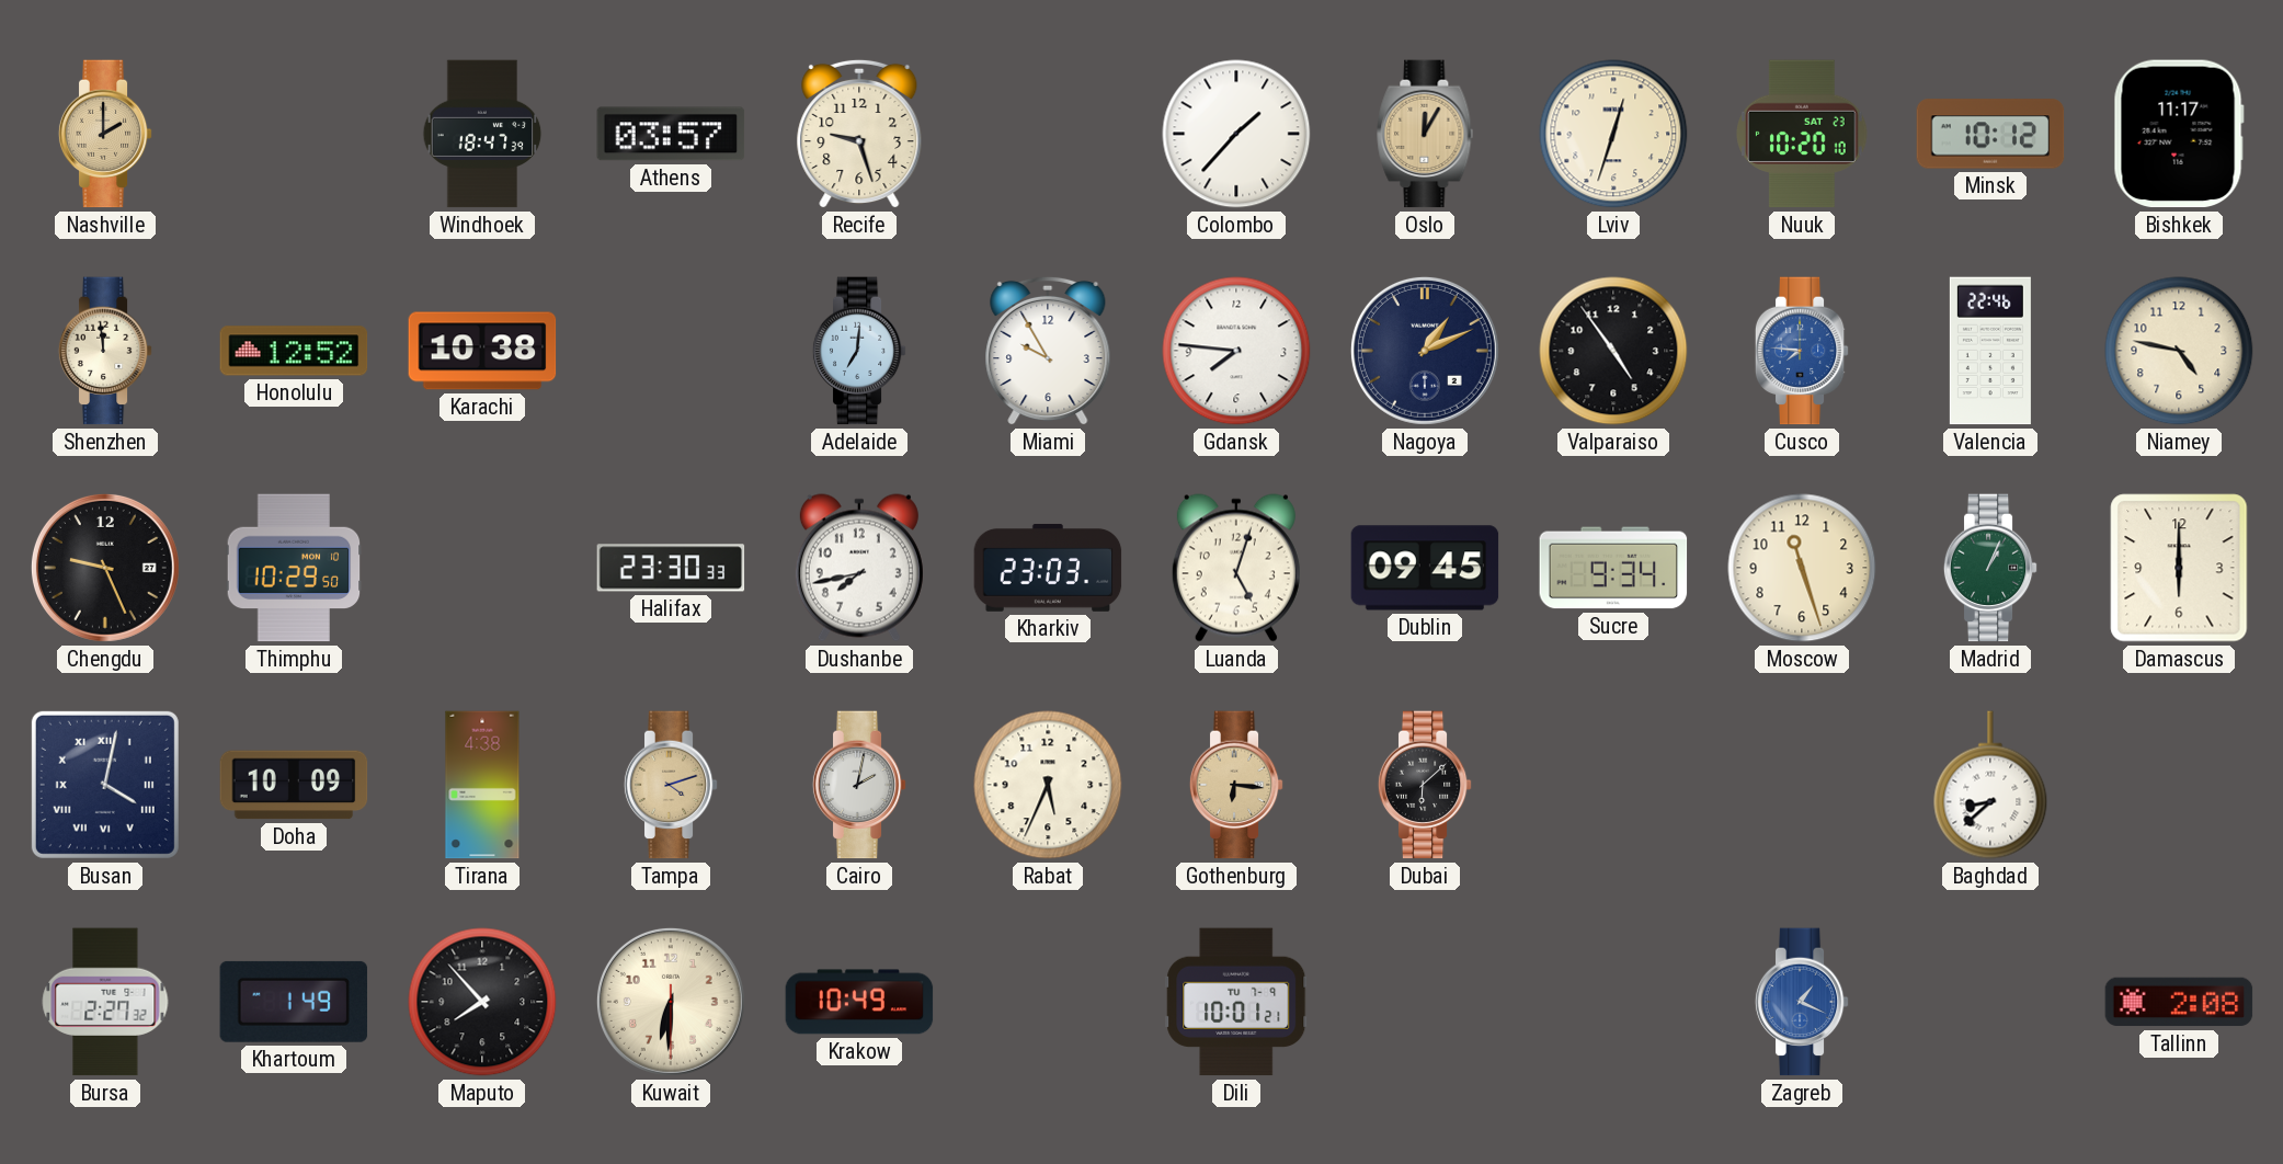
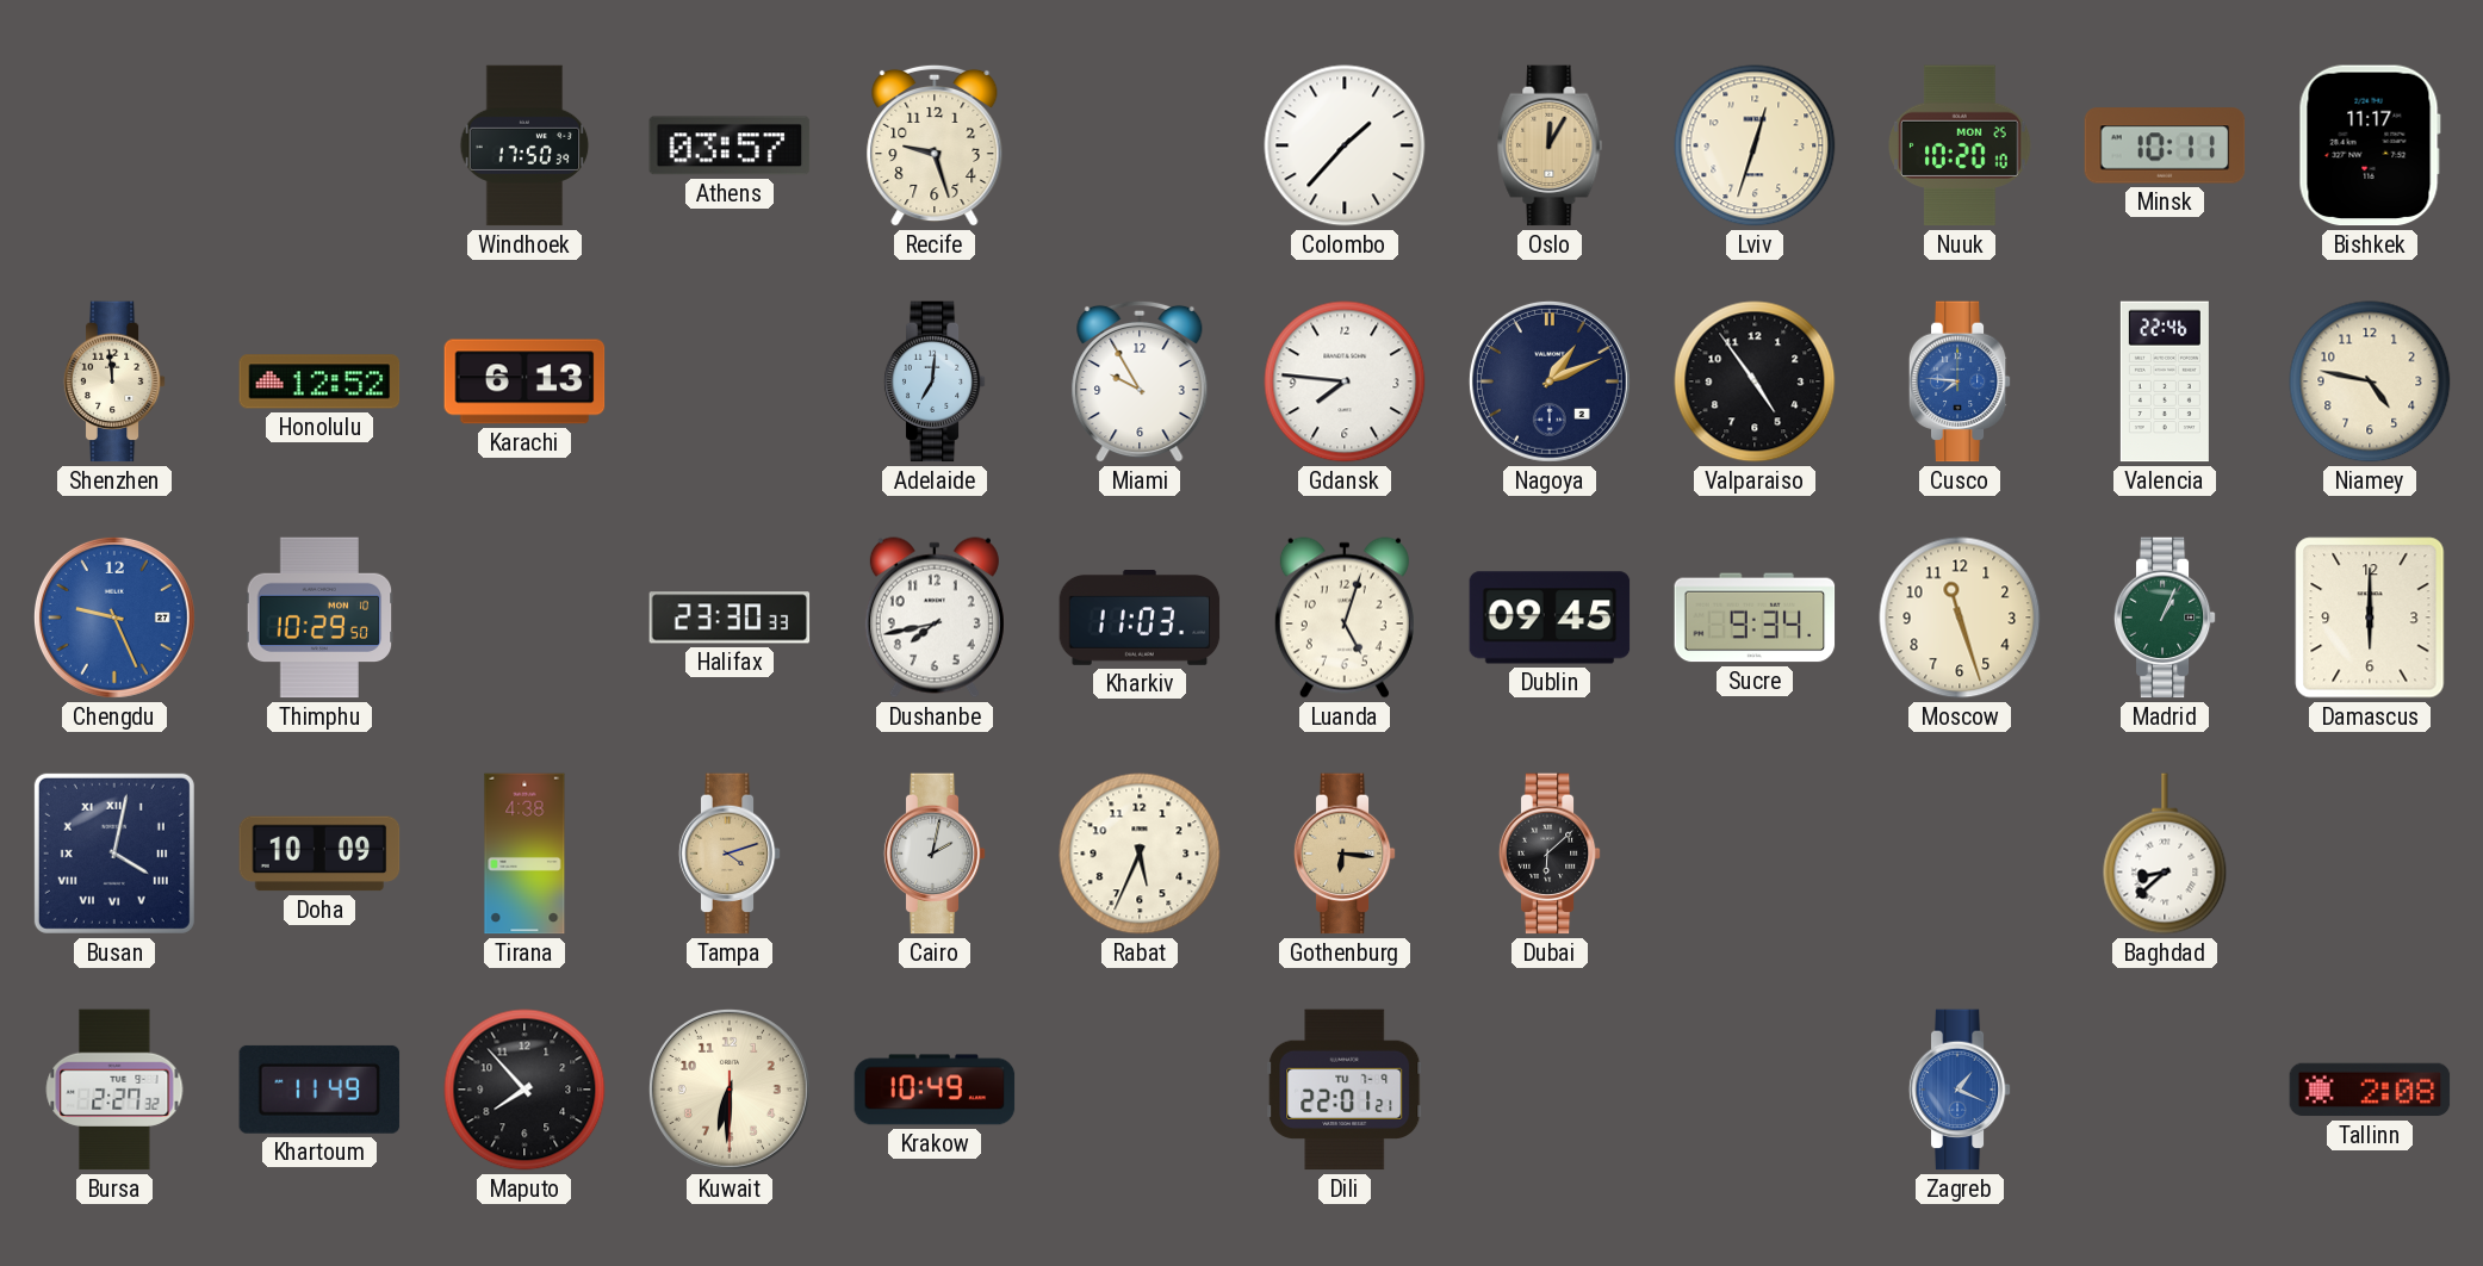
Nashville: 2:00 -> none (105, 134)
Windhoek: 18:47 -> 17:50 (524, 145)
Nuuk date: SAT 23 -> MON 25 (1961, 145)
Minsk: 10:12 -> 10:11 (2165, 145)
Karachi: 10:38 -> 6:13 (524, 381)
Chengdu dial: black -> blue (114, 618)
Kharkiv: 23:03 -> 11:03 (1140, 618)
Khartoum: 1:49 -> 11:49 (319, 1090)
Dili: 10:01 -> 22:01 (1345, 1090)
